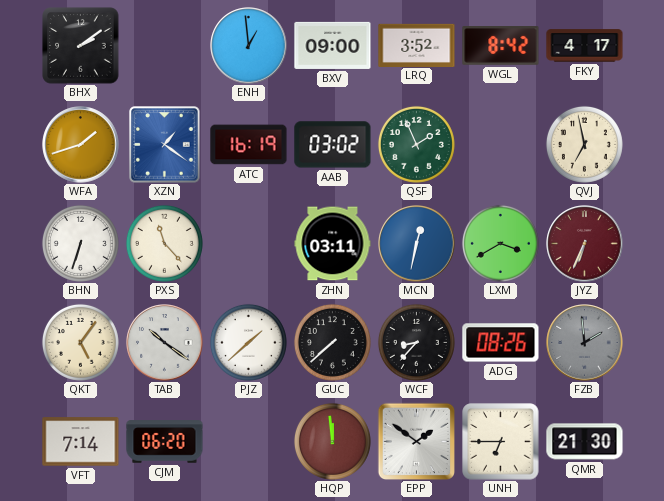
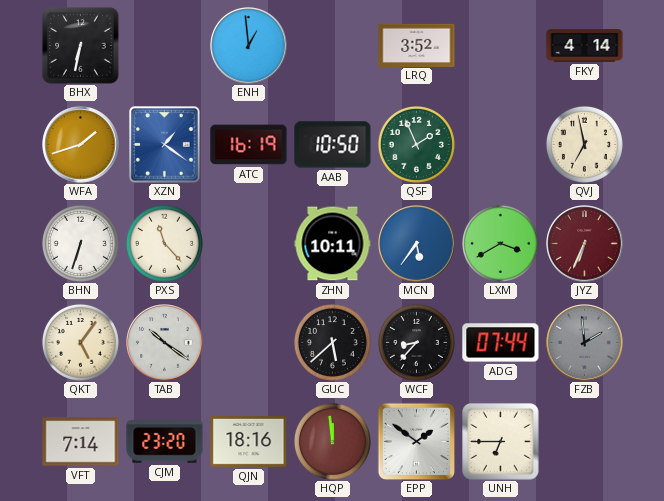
BHX: 2:09 -> 6:32 (81, 46)
BXV: 09:00 -> none (333, 45)
WGL: 8:42 -> none (501, 46)
FKY: 4:17 -> 4:14 (585, 46)
AAB: 03:02 -> 10:50 (333, 145)
ZHN: 03:11 -> 10:11 (333, 244)
MCN: 12:32 -> 5:36 (417, 244)
PJZ: 1:38 -> none (248, 342)
GUC: 7:38 -> 5:38 (332, 342)
ADG: 08:26 -> 07:44 (501, 343)
CJM: 06:20 -> 23:20 (165, 442)
QJN: none -> 18:16 (249, 441)
QMR: 21:30 -> none (585, 442)
